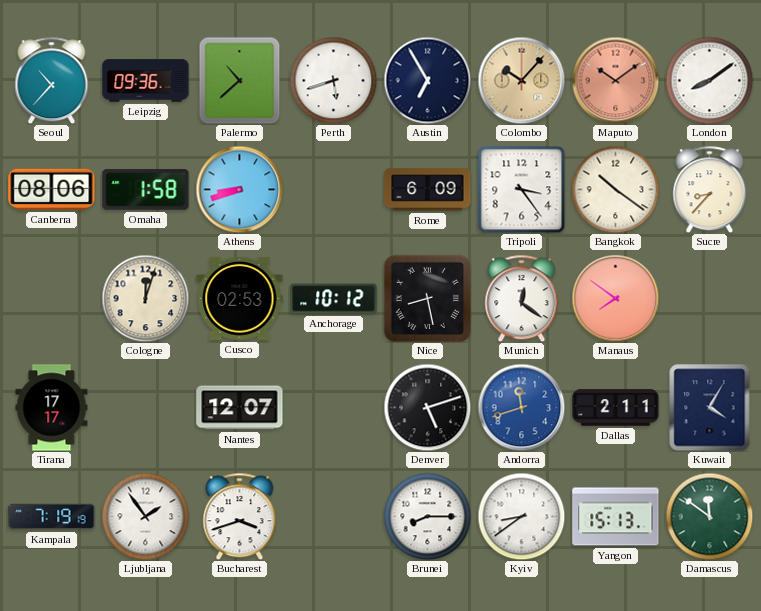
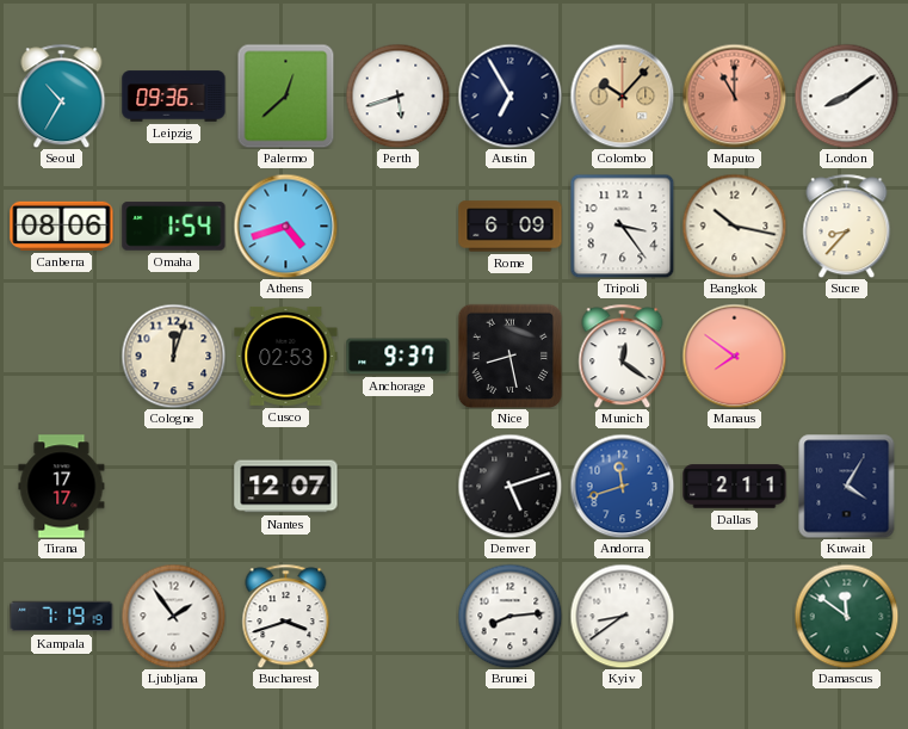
Seoul: 10:37 -> 10:35 (62, 95)
Palermo: 10:38 -> 12:38 (286, 95)
Maputo: 10:09 -> 11:00 (734, 95)
Omaha: 1:58 -> 1:54 (174, 227)
Athens: 8:42 -> 4:42 (285, 226)
Bangkok: 10:21 -> 10:17 (734, 226)
Anchorage: 10:12 -> 9:37 (399, 357)
Brunei: 8:15 -> 8:14 (509, 616)
Yangon: 15:13 -> none (616, 517)
